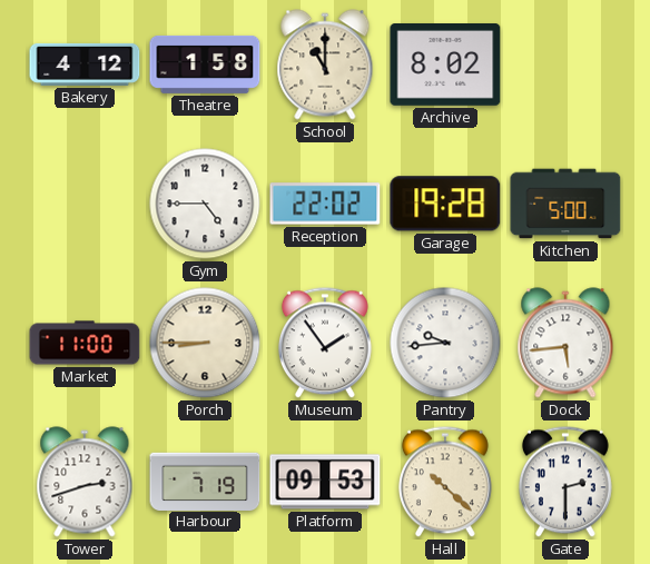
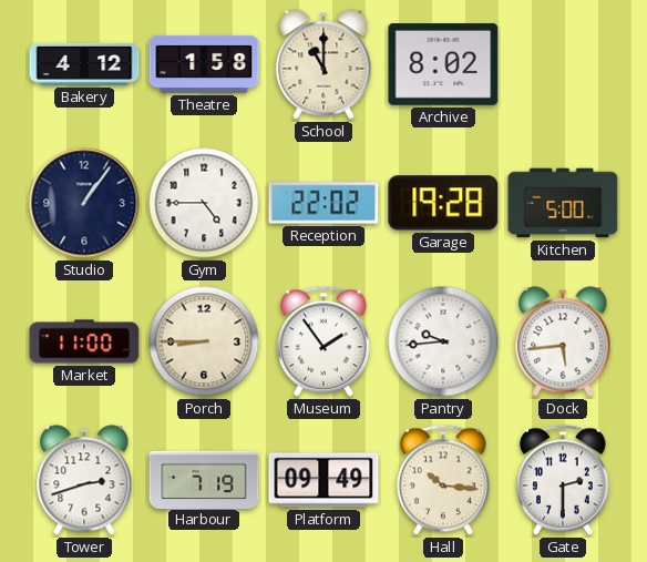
Studio: none -> 1:06 (84, 203)
Platform: 09:53 -> 09:49 (323, 480)
Hall: 10:22 -> 10:16 (443, 480)
